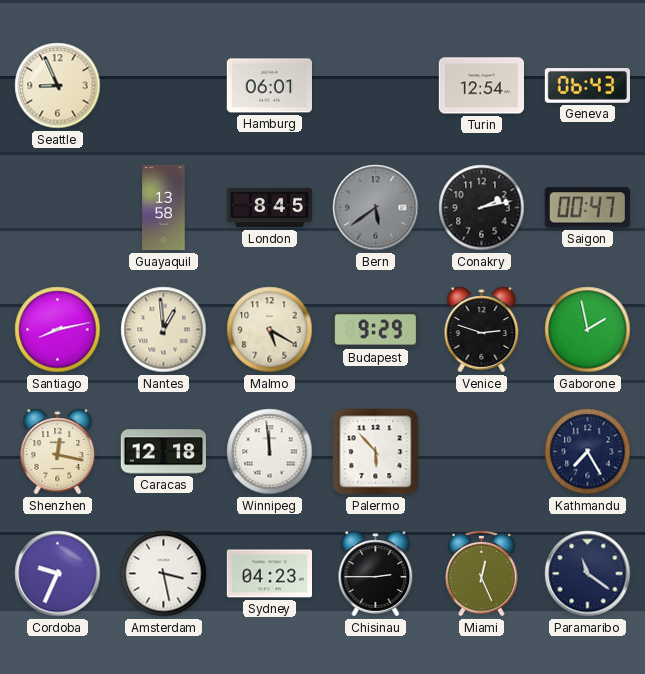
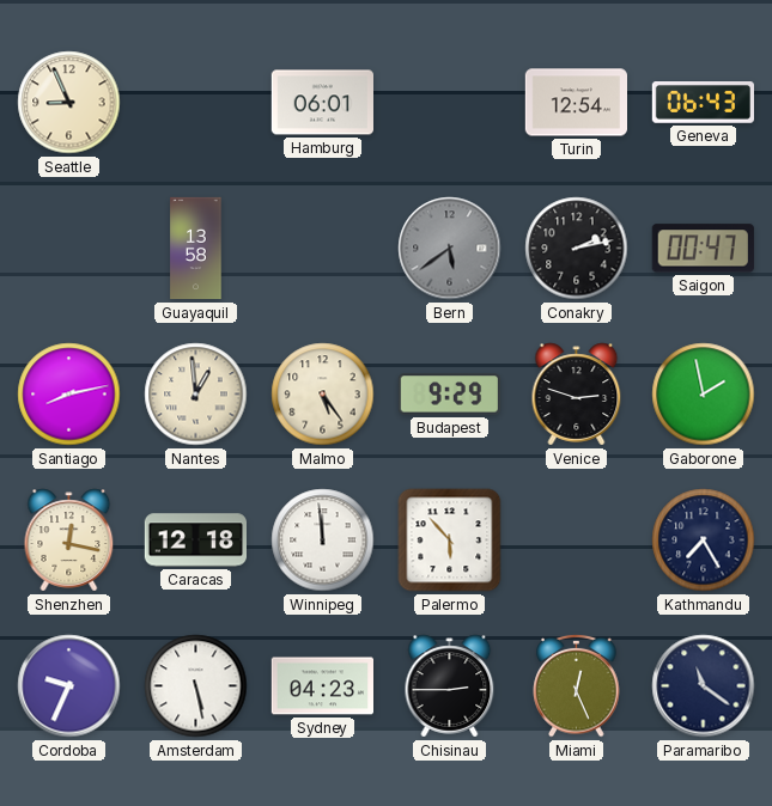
London: 8:45 -> none (270, 208)
Malmo: 5:20 -> 5:24 (323, 395)
Amsterdam: 3:28 -> 5:28 (196, 686)
